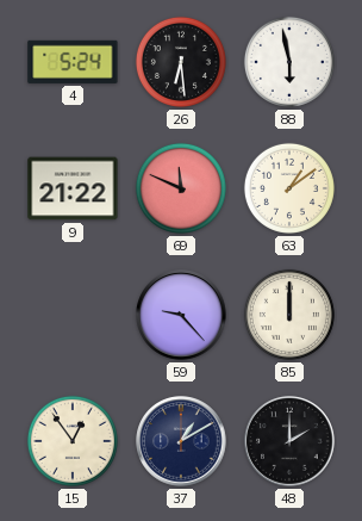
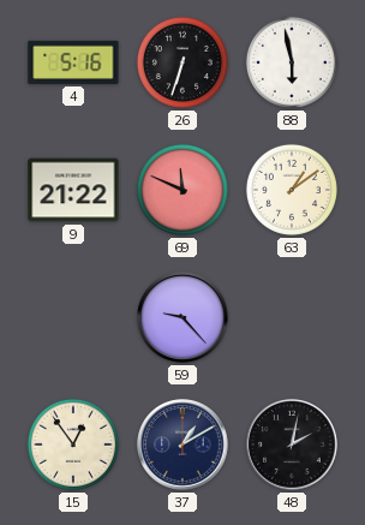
4: 5:24 -> 5:16 (73, 62)
26: 6:29 -> 6:33 (182, 62)
85: 12:00 -> none (289, 315)
48: 2:00 -> 2:02 (292, 445)
